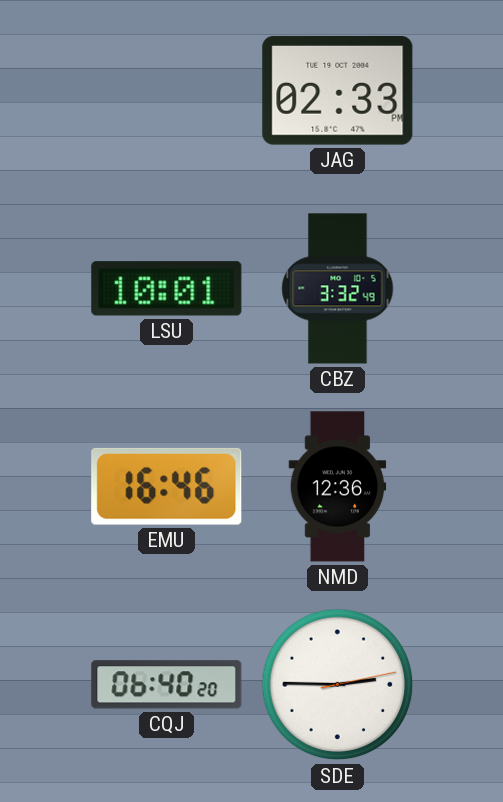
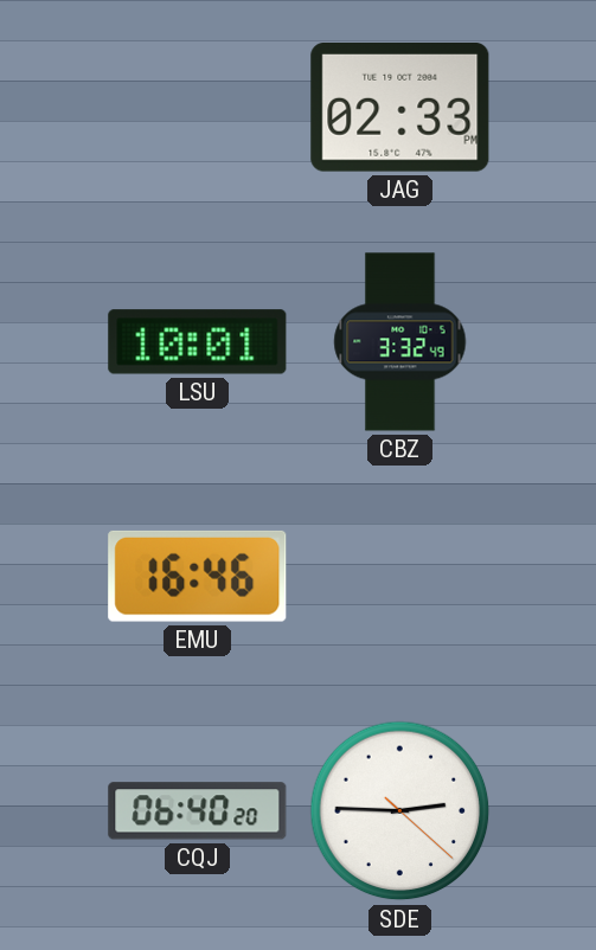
NMD: 12:36 -> none (338, 487)
SDE: 2:45:13 -> 2:45:22 (400, 811)
